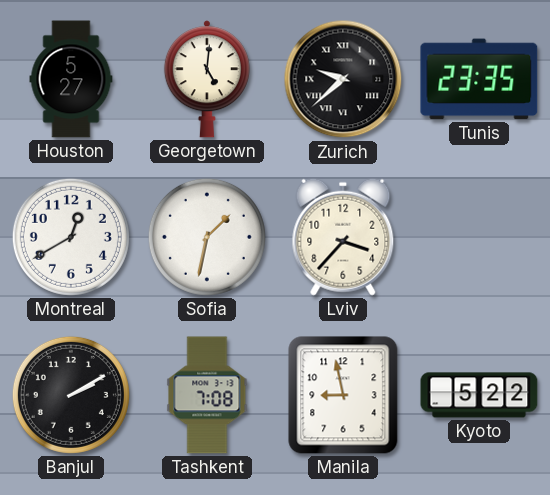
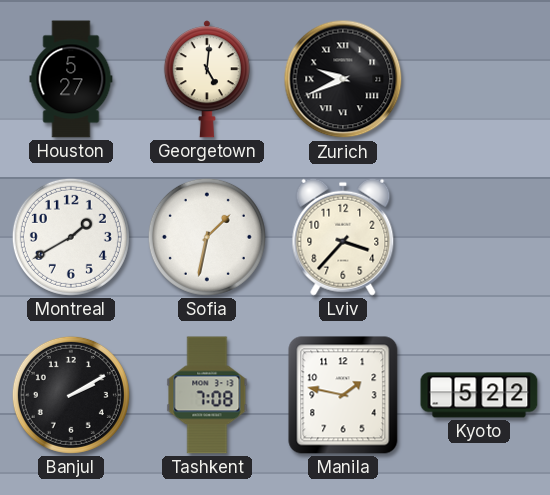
Zurich: 9:38 -> 9:41 (343, 79)
Tunis: 23:35 -> none (479, 79)
Montreal: 12:40 -> 1:40 (71, 237)
Manila: 8:58 -> 1:47 (343, 395)
